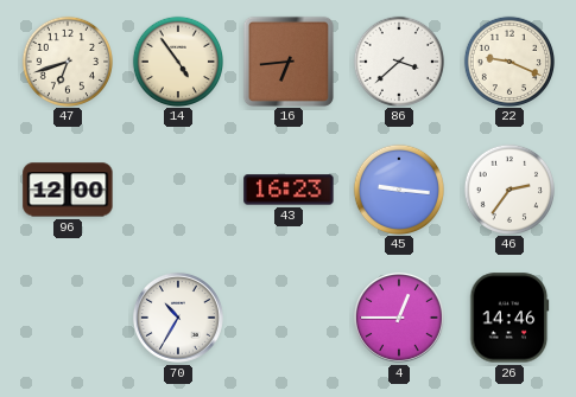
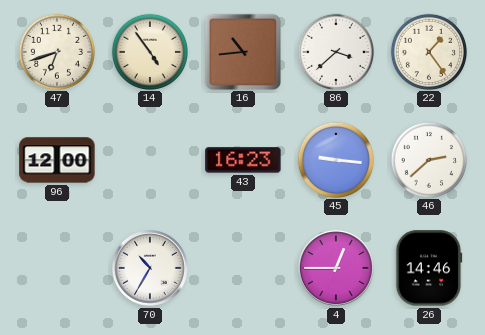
16: 6:44 -> 10:44 (242, 51)
22: 9:19 -> 1:24 (428, 51)
46: 2:36 -> 2:38 (428, 159)
